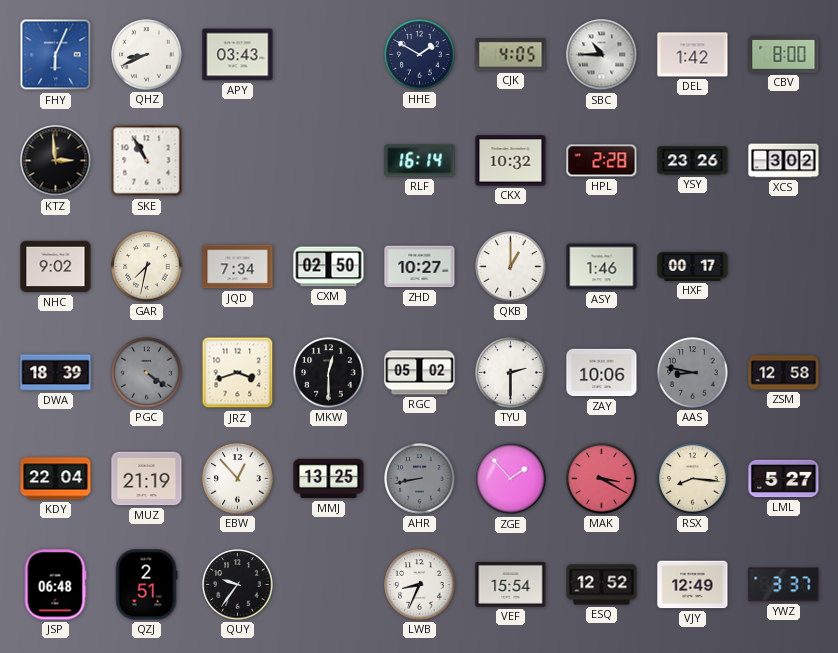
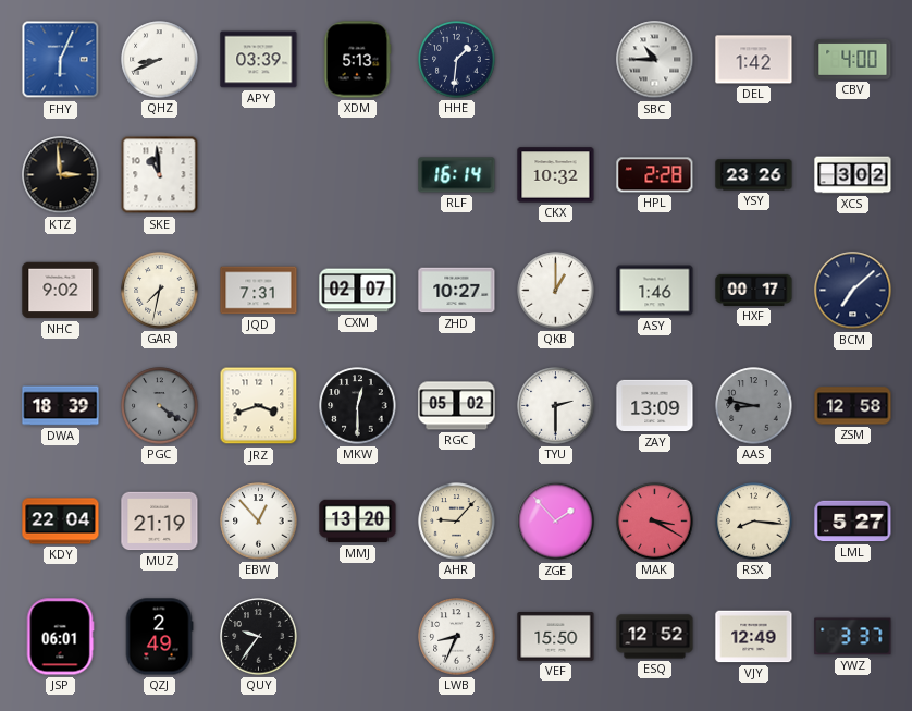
APY: 03:43 -> 03:39 (259, 60)
XDM: none -> 5:13 (357, 60)
HHE: 1:50 -> 1:31 (457, 60)
CJK: 4:05 -> none (511, 55)
CBV: 8:00 -> 4:00 (853, 60)
SKE: 10:55 -> 10:59 (160, 175)
JQD: 7:34 -> 7:31 (259, 291)
CXM: 02:50 -> 02:07 (358, 291)
BCM: none -> 7:08 (853, 291)
ZAY: 10:06 -> 13:09 (655, 406)
MMJ: 13:25 -> 13:20 (358, 522)
AHR: 8:43 -> 9:07 (457, 522)
AHR dial: grey -> cream (457, 522)
JSP: 06:48 -> 06:01 (60, 637)
QZJ: 2:51 -> 2:49 (159, 637)
VEF: 15:54 -> 15:50 (556, 637)
